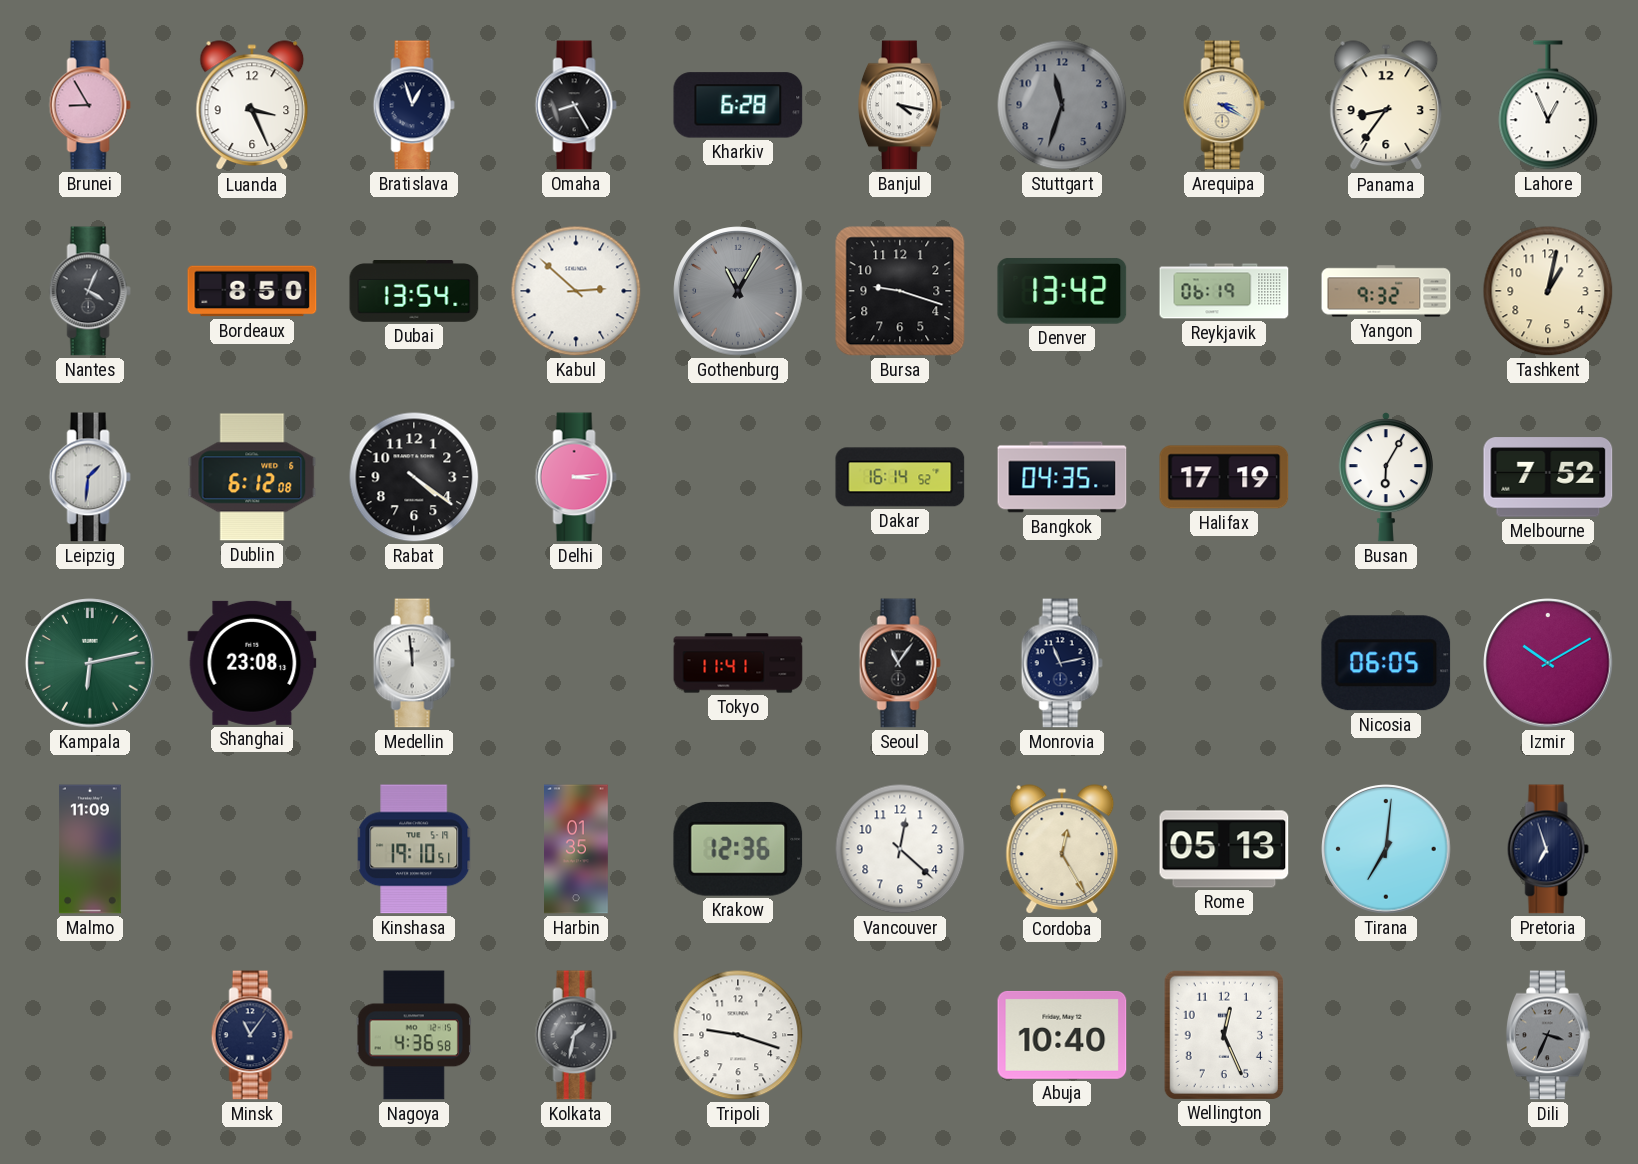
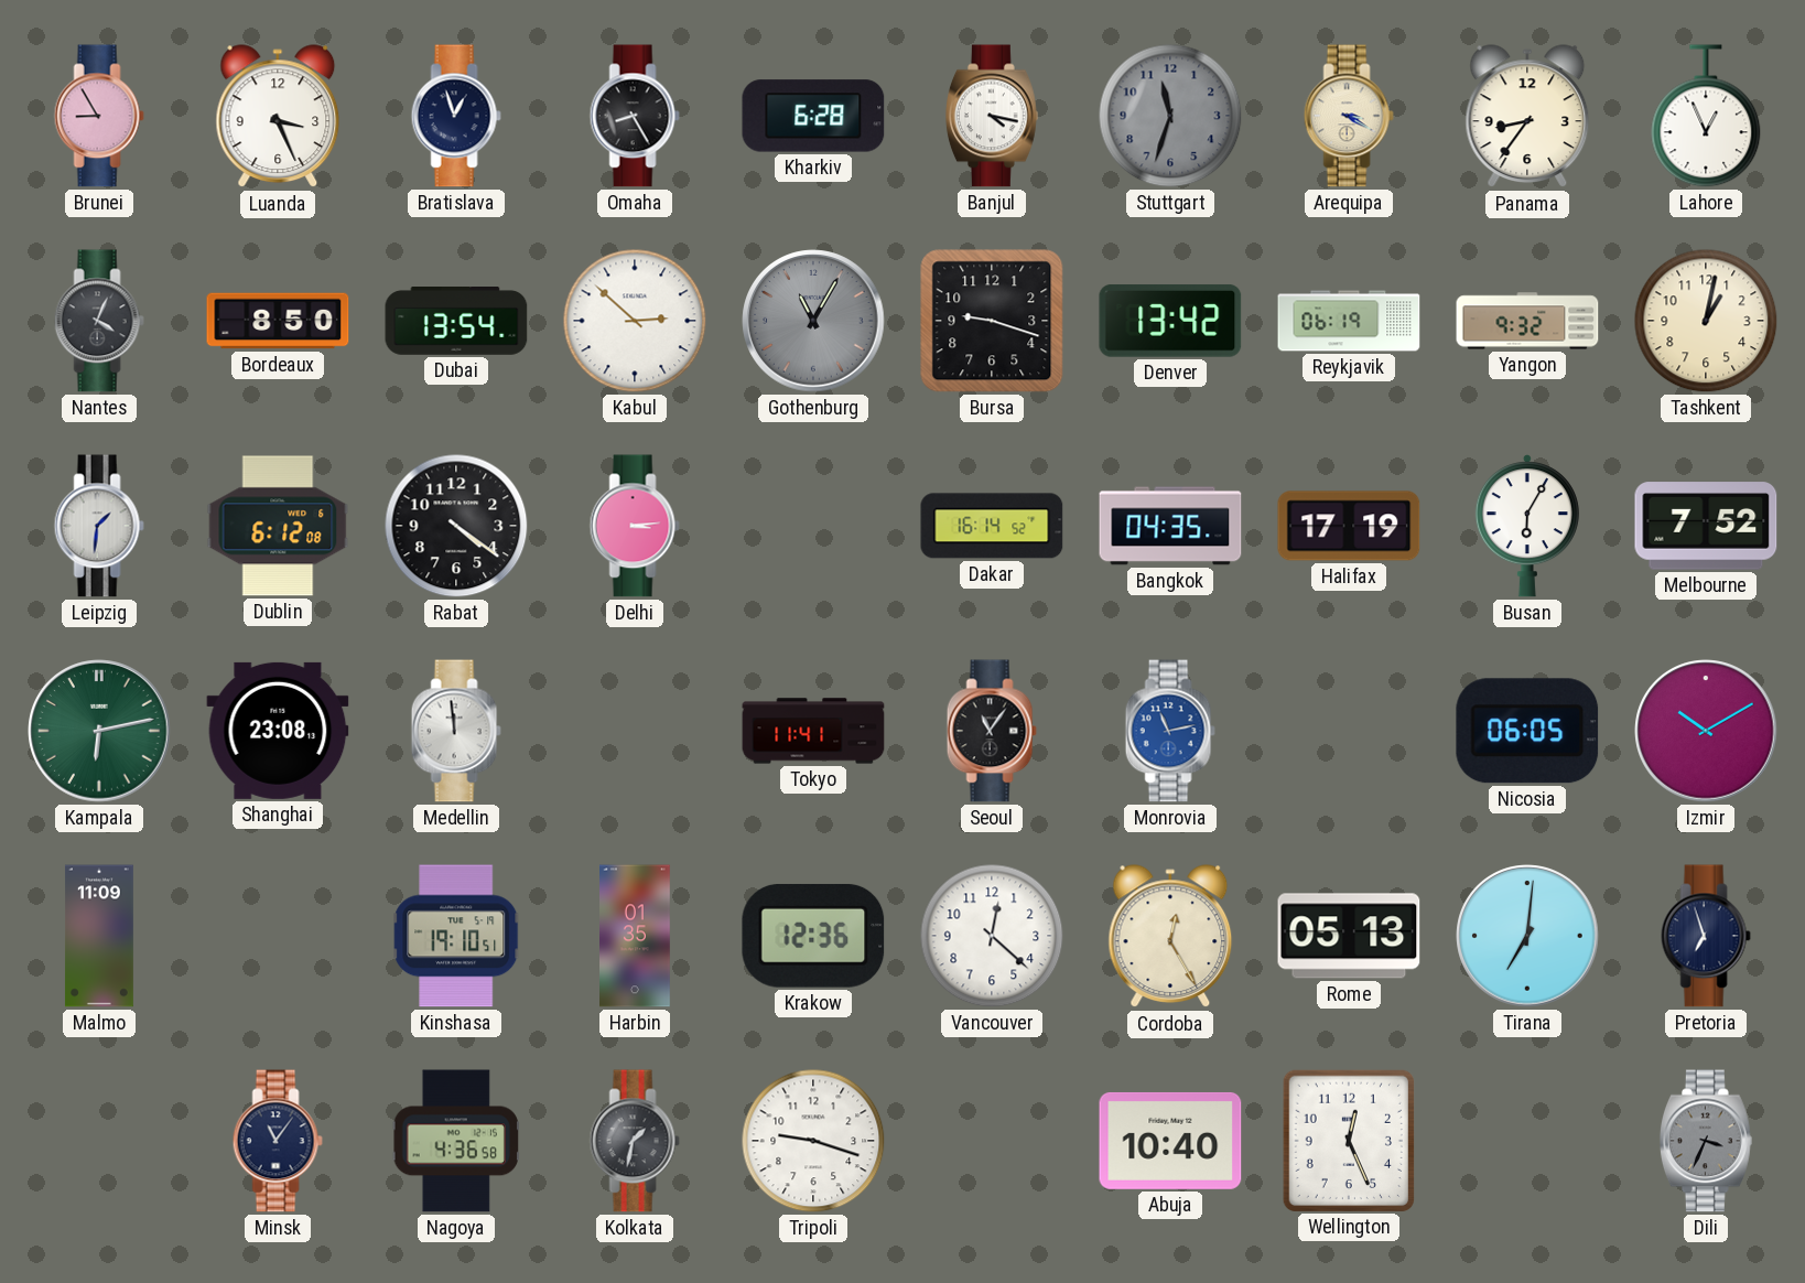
Monrovia dial: navy -> blue (1170, 731)
